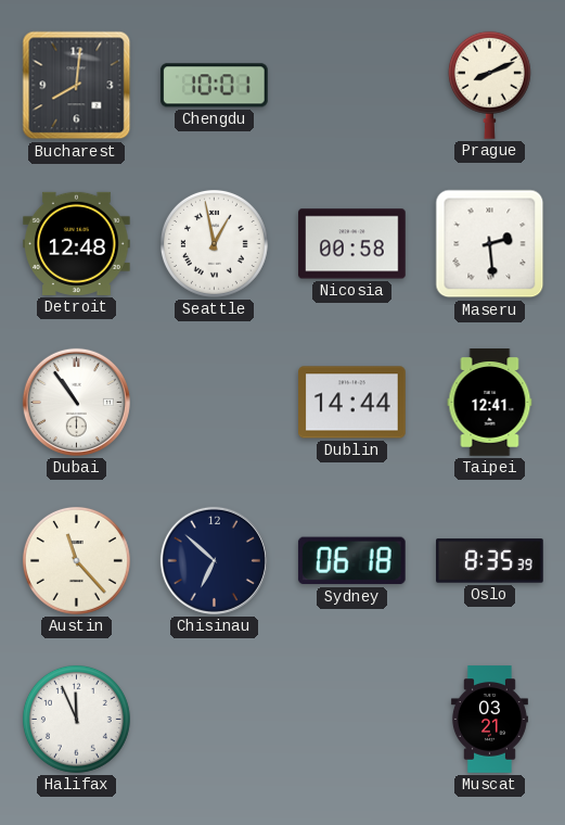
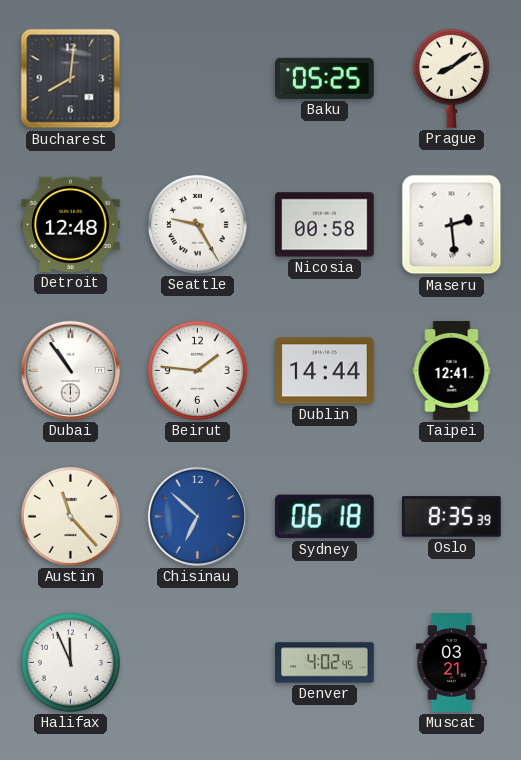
Chengdu: 10:01 -> none (214, 86)
Baku: none -> 05:25 (325, 78)
Prague: 8:11 -> 8:09 (451, 78)
Seattle: 12:58 -> 9:25 (197, 224)
Beirut: none -> 1:46 (197, 370)
Chisinau dial: navy -> blue (197, 516)
Denver: none -> 4:02 (325, 663)
